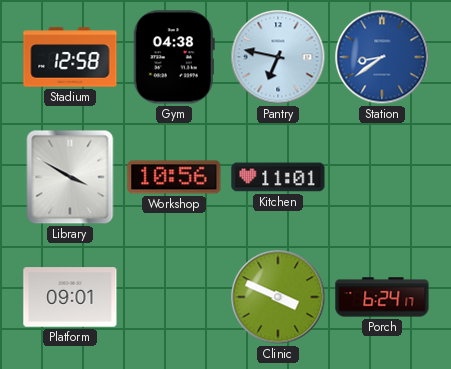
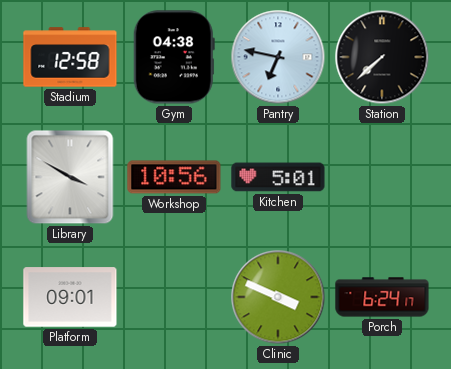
Station: 8:39 -> 7:38 (382, 57)
Station dial: blue -> black (382, 57)
Kitchen: 11:01 -> 5:01 (278, 177)
